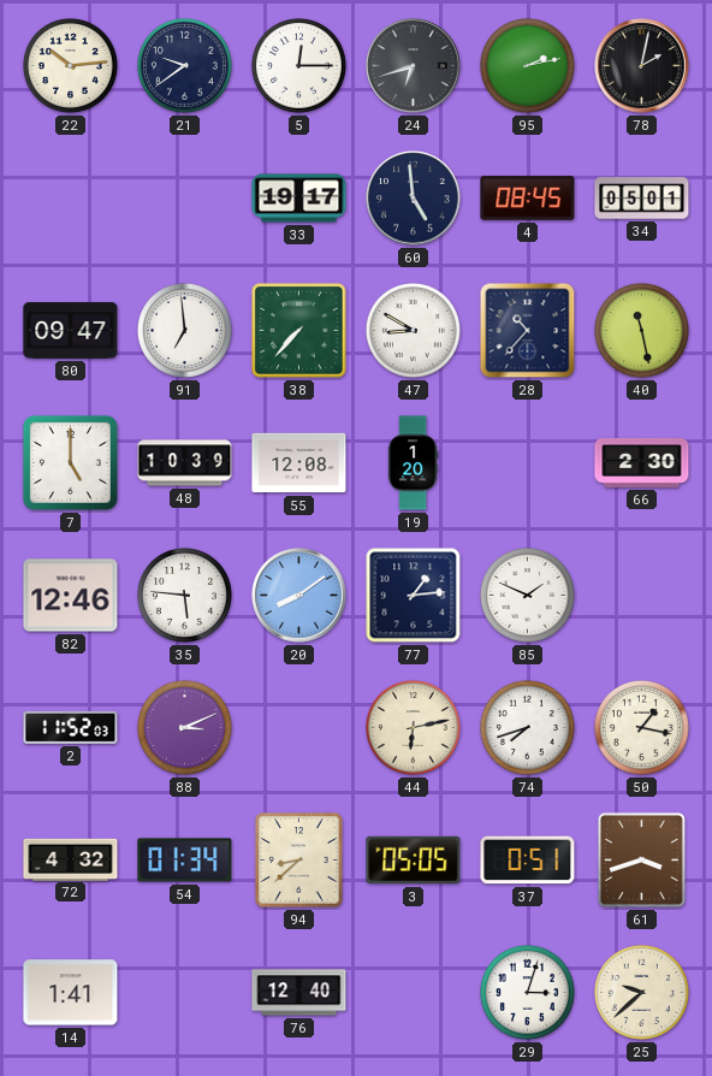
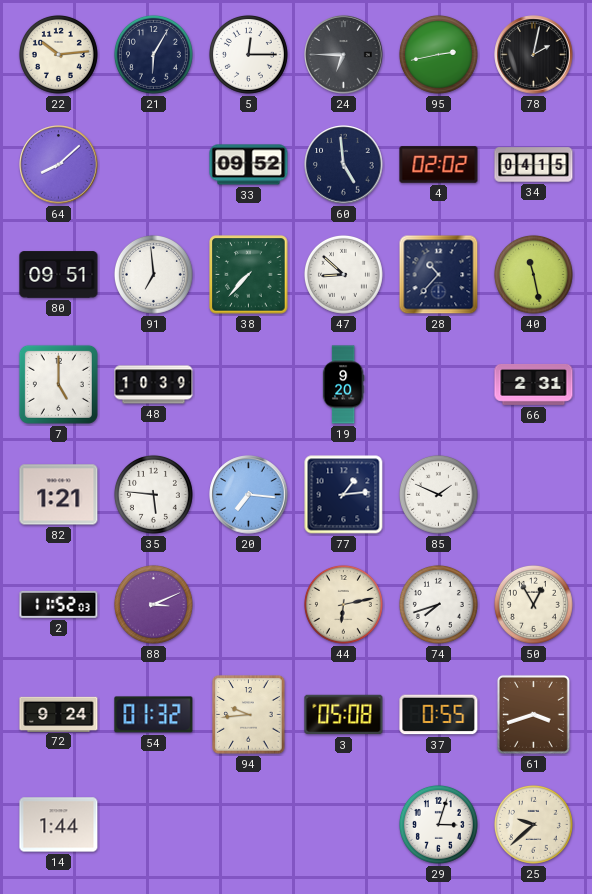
21: 9:39 -> 6:05 (153, 54)
24: 6:42 -> 6:45 (344, 55)
95: 2:13 -> 2:43 (438, 54)
64: none -> 8:08 (59, 165)
33: 19:17 -> 09:52 (249, 165)
4: 08:45 -> 02:02 (439, 165)
34: 05:01 -> 04:15 (534, 165)
80: 09:47 -> 09:51 (59, 275)
47: 8:50 -> 8:52 (343, 274)
55: 12:08 -> none (299, 463)
19: 1:20 -> 9:20 (343, 385)
66: 2:30 -> 2:31 (534, 384)
82: 12:46 -> 1:21 (59, 495)
20: 8:09 -> 7:16 (249, 495)
50: 1:17 -> 12:55 (533, 604)
72: 4:32 -> 9:24 (59, 714)
54: 01:34 -> 01:32 (154, 715)
94: 8:38 -> 9:44 (249, 715)
3: 05:05 -> 05:08 (344, 715)
37: 0:51 -> 0:55 (439, 715)
14: 1:41 -> 1:44 (59, 825)
76: 12:40 -> none (299, 993)
